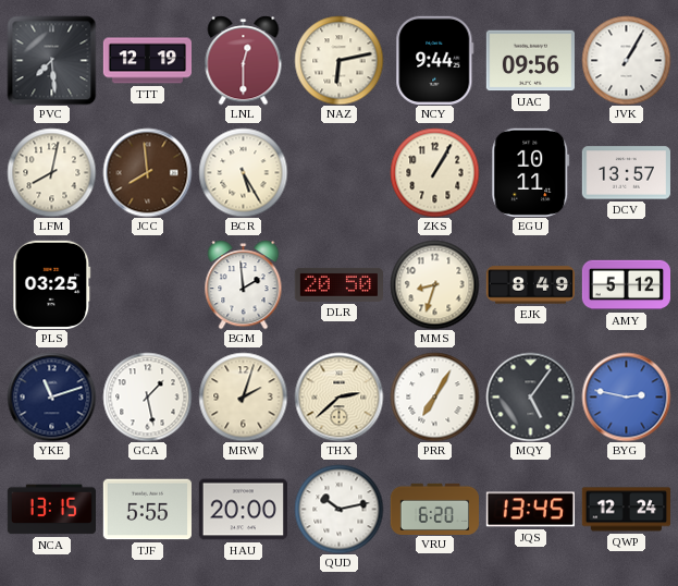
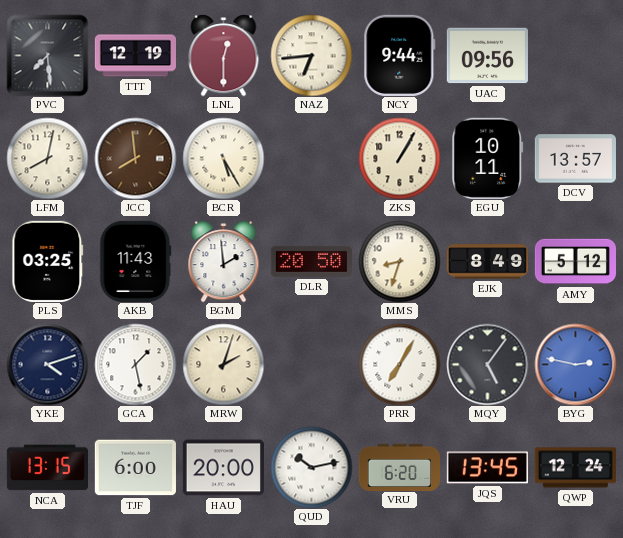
NAZ: 6:13 -> 6:44 (311, 55)
JVK: 1:05 -> none (626, 60)
AKB: none -> 11:43 (136, 261)
YKE: 11:12 -> 4:12 (47, 364)
THX: 2:38 -> none (338, 396)
TJF: 5:55 -> 6:00 (135, 468)
